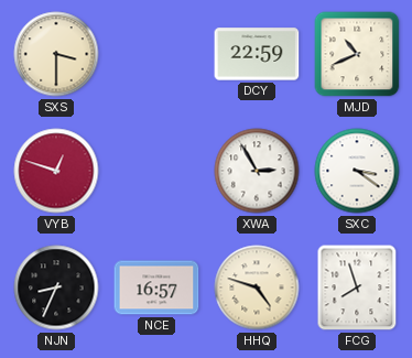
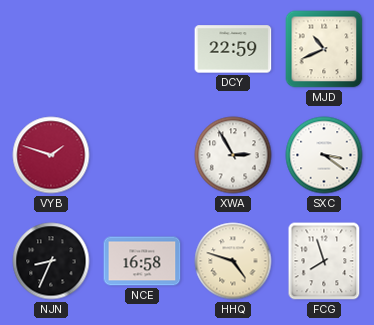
SXS: 3:30 -> none (56, 54)
VYB: 12:48 -> 1:48 (51, 155)
NCE: 16:57 -> 16:58 (142, 261)
